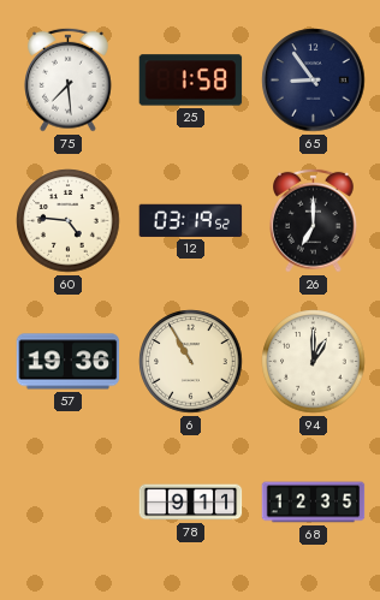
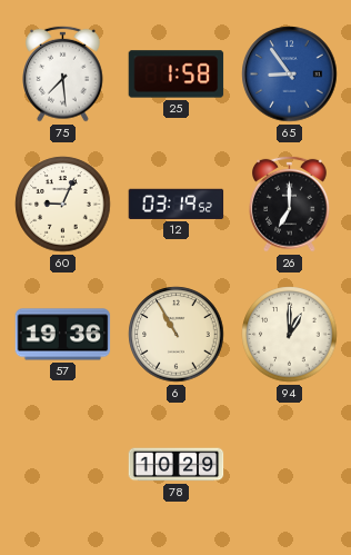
65 dial: navy -> blue (290, 75)
60: 4:46 -> 9:04 (63, 205)
78: 9:11 -> 10:29 (177, 465)
68: 12:35 -> none (314, 503)
